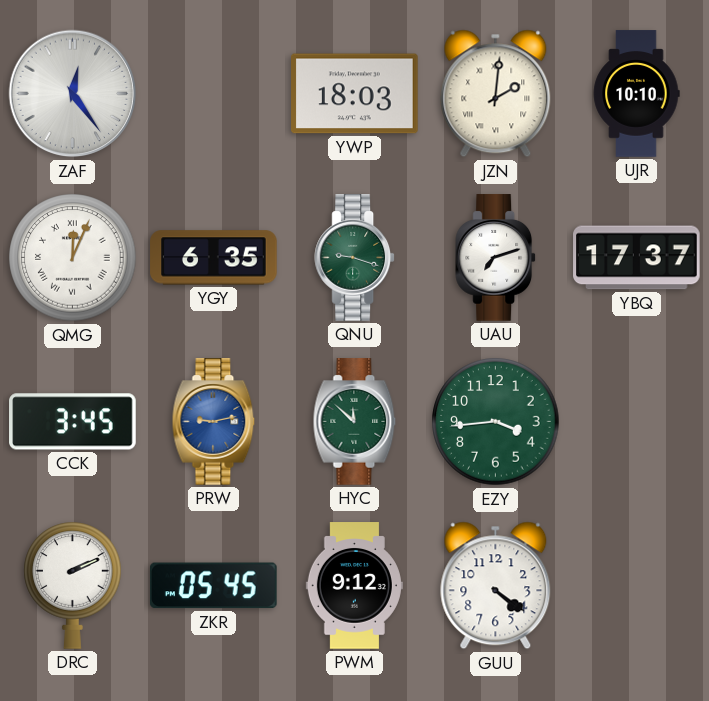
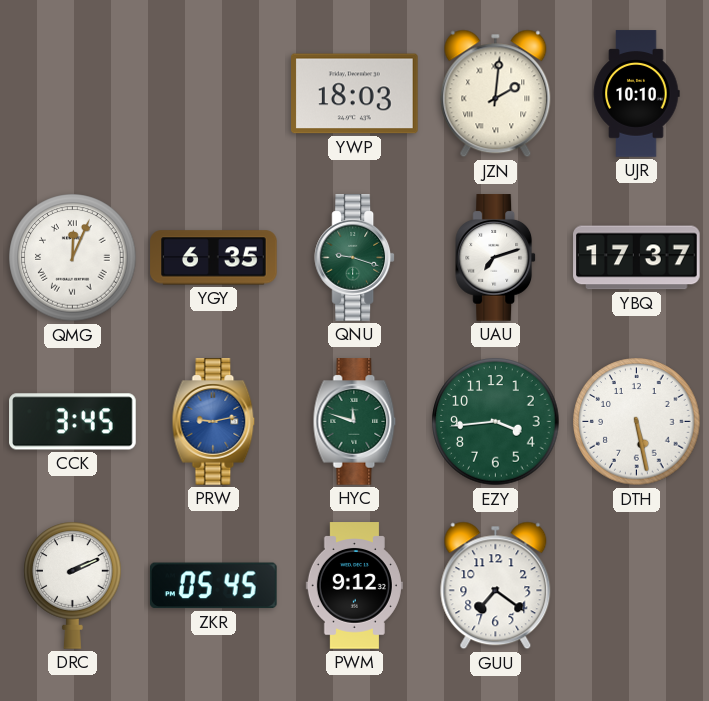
ZAF: 12:24 -> none (73, 94)
HYC: 11:52 -> 11:48 (355, 422)
DTH: none -> 5:28 (637, 422)
GUU: 4:21 -> 7:21 (496, 586)
